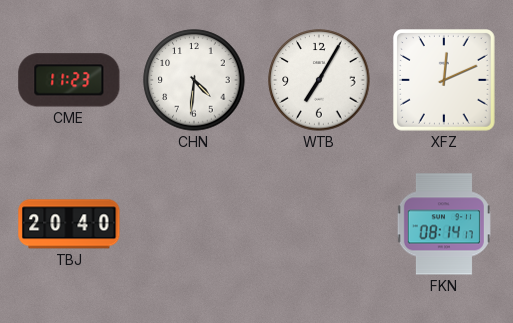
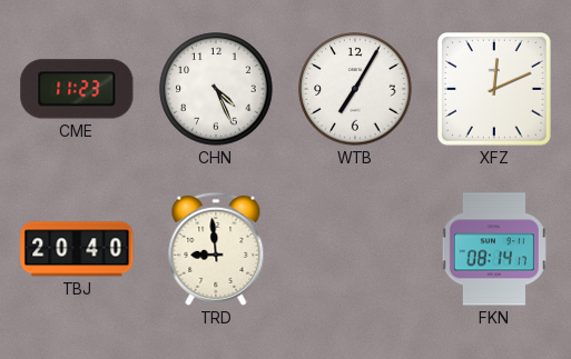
CHN: 4:31 -> 4:26 (216, 89)
TRD: none -> 8:59 (216, 249)
